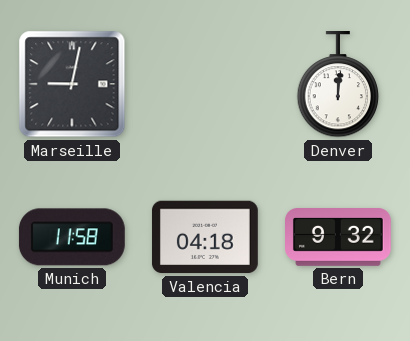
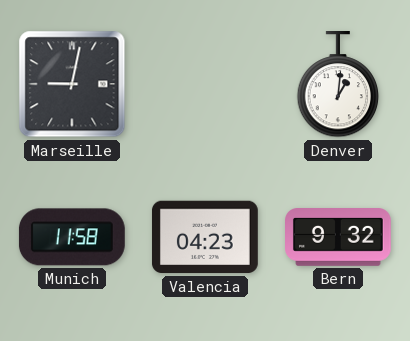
Denver: 12:01 -> 1:01 (338, 84)
Valencia: 04:18 -> 04:23 (205, 237)
